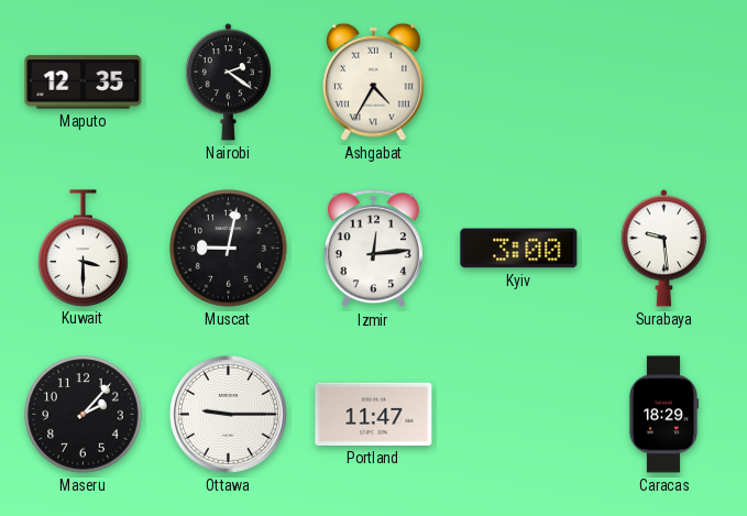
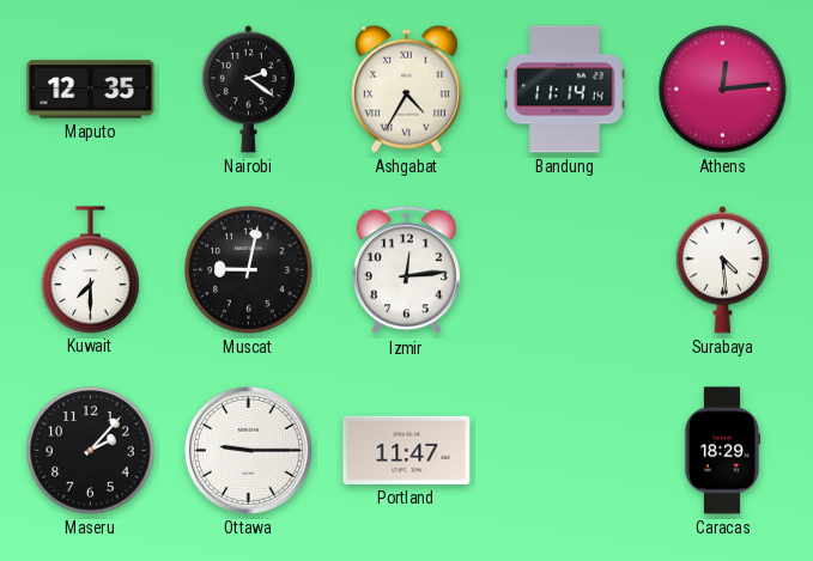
Bandung: none -> 11:14 (565, 90)
Athens: none -> 12:14 (723, 90)
Kuwait: 3:30 -> 7:30 (91, 269)
Kyiv: 3:00 -> none (519, 249)
Surabaya: 9:29 -> 4:29 (722, 270)
